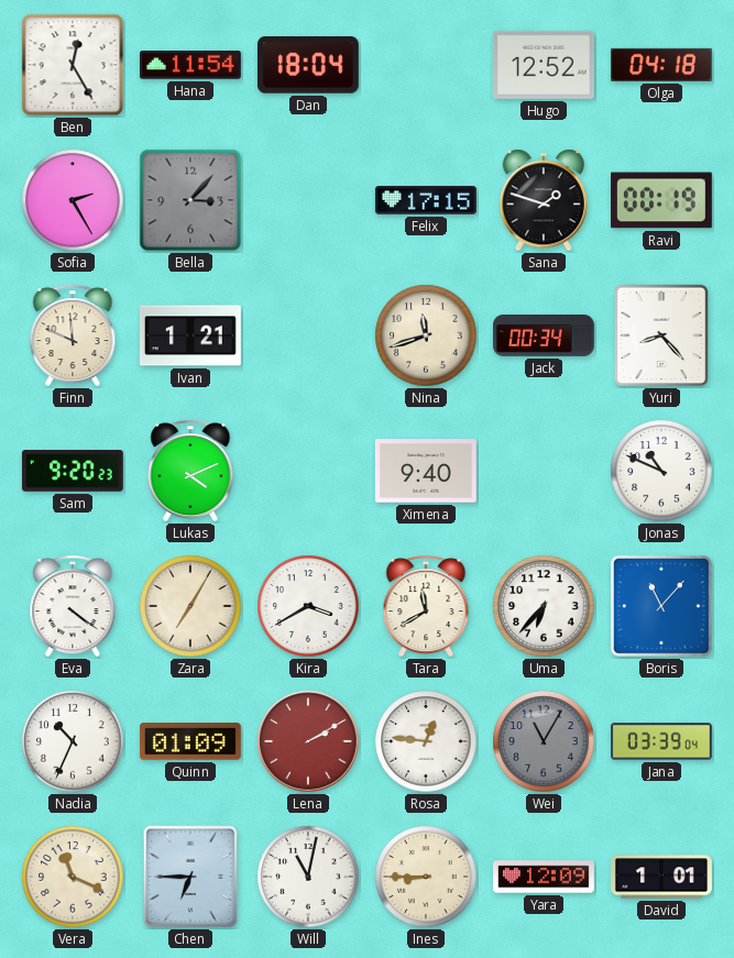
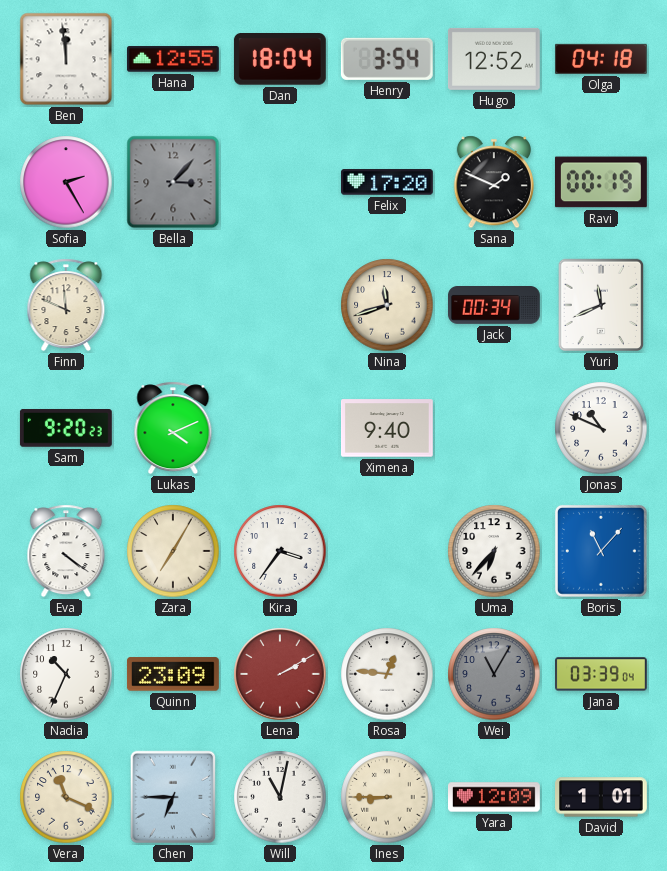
Ben: 12:25 -> 11:59 (66, 59)
Hana: 11:54 -> 12:55 (173, 59)
Henry: none -> 3:54 (387, 59)
Felix: 17:15 -> 17:20 (387, 182)
Sana: 1:48 -> 1:49 (494, 182)
Ivan: 1:21 -> none (190, 335)
Yuri: 8:23 -> 11:41 (601, 305)
Kira: 3:40 -> 3:36 (280, 551)
Tara: 11:40 -> none (426, 606)
Quinn: 01:09 -> 23:09 (173, 674)
